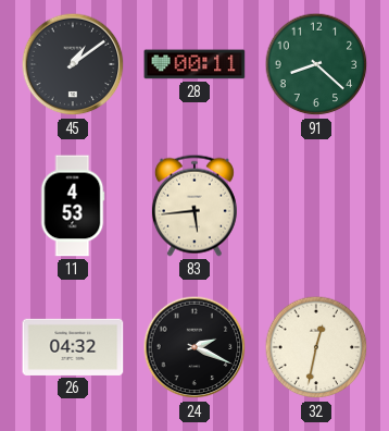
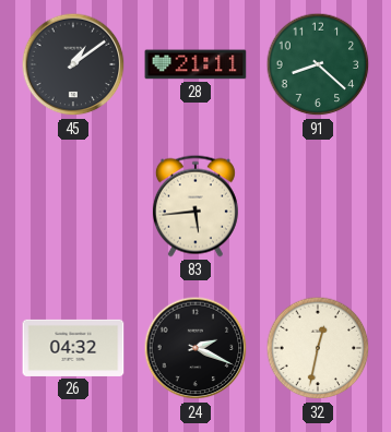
28: 00:11 -> 21:11 (195, 64)
11: 4:53 -> none (73, 206)
